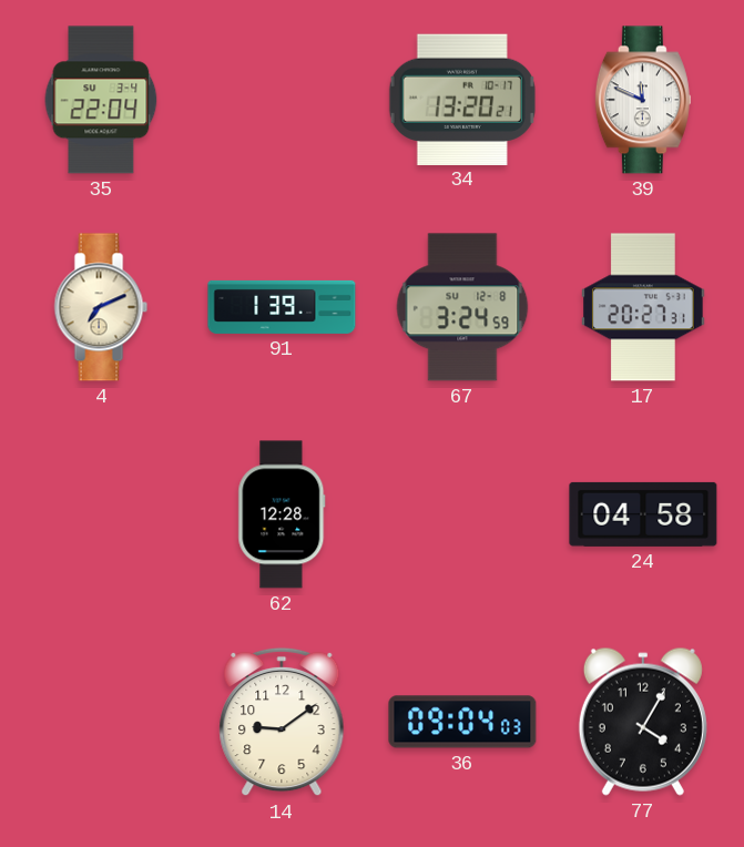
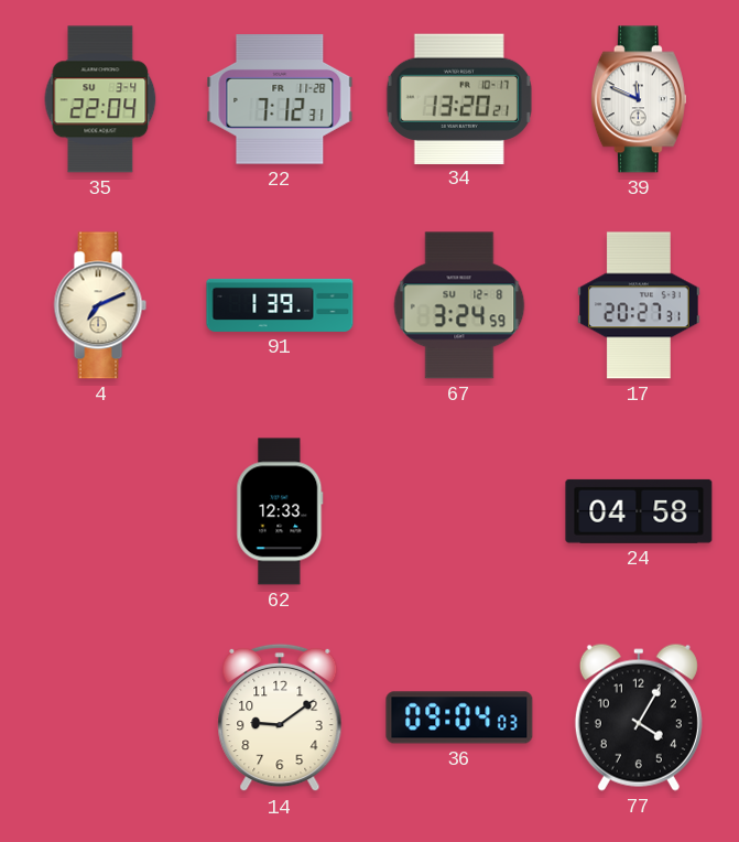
22: none -> 7:12 (280, 99)
62: 12:28 -> 12:33 (280, 511)
